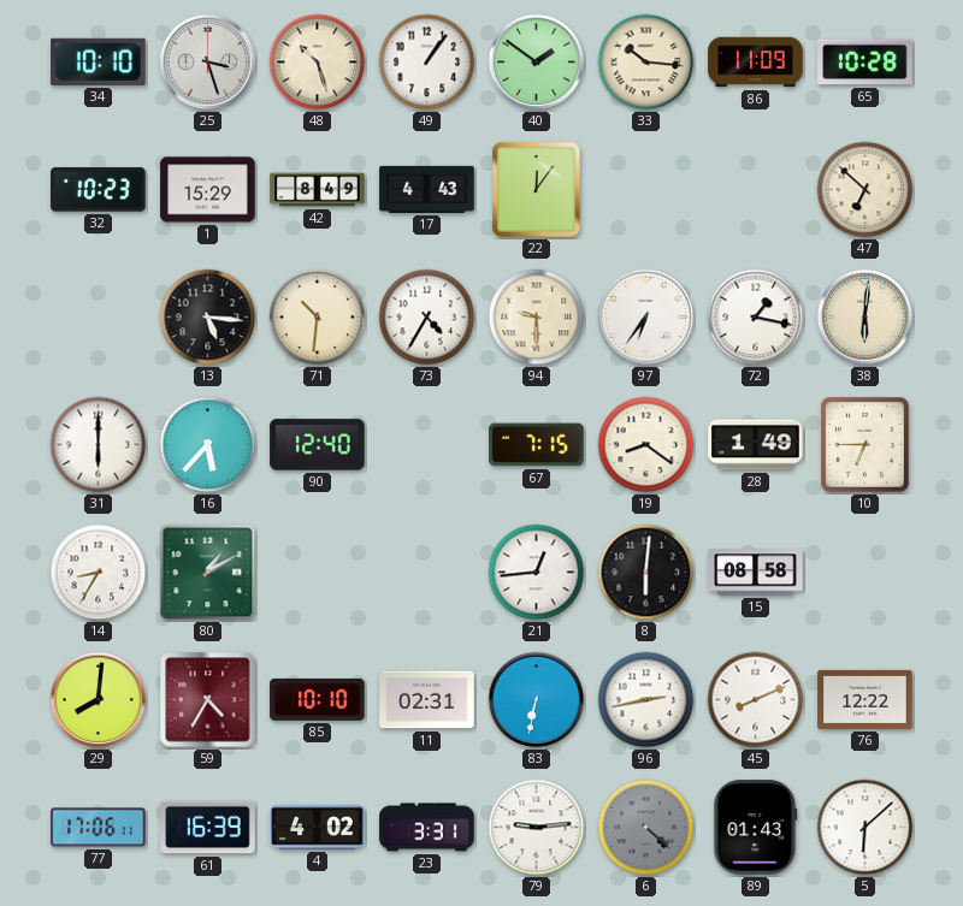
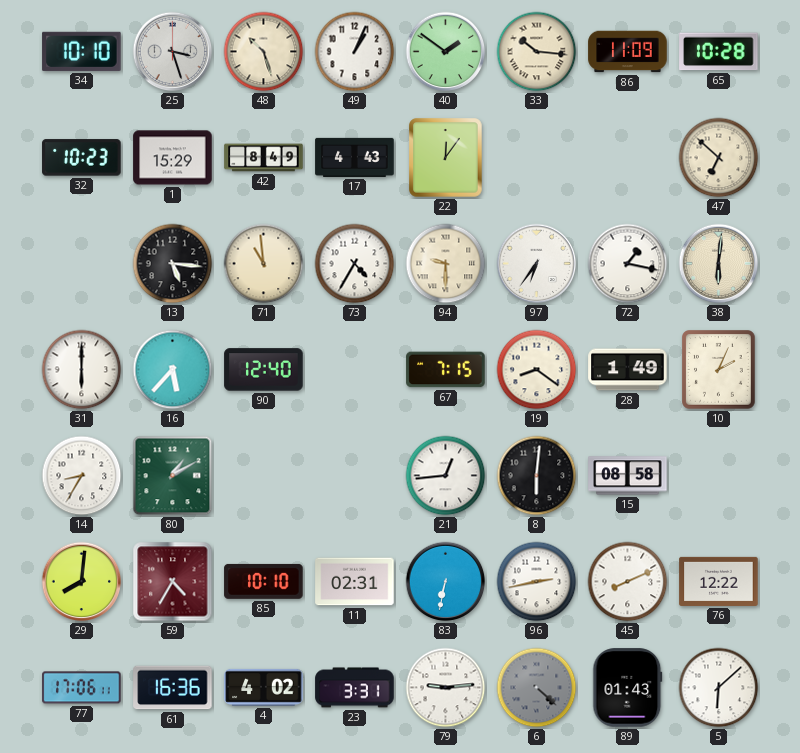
49: 1:06 -> 1:04 (355, 52)
71: 10:31 -> 10:59 (264, 264)
10: 6:45 -> 2:04 (719, 370)
61: 16:39 -> 16:36 (173, 688)
